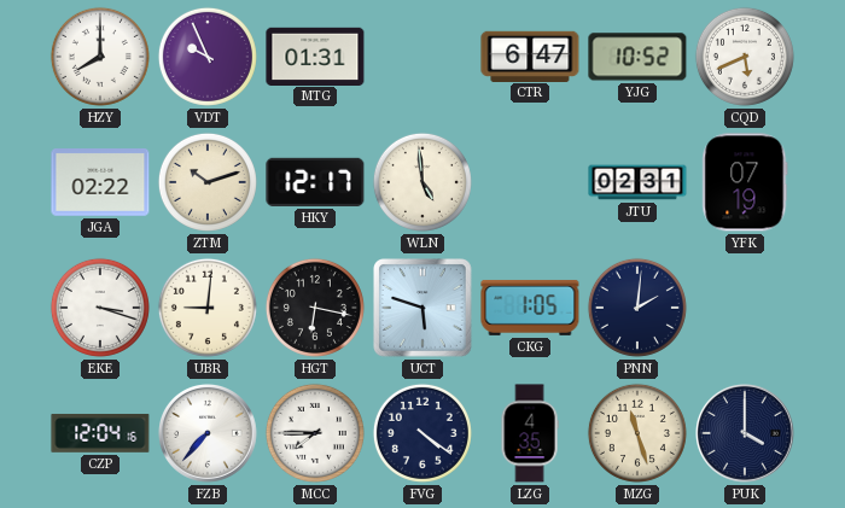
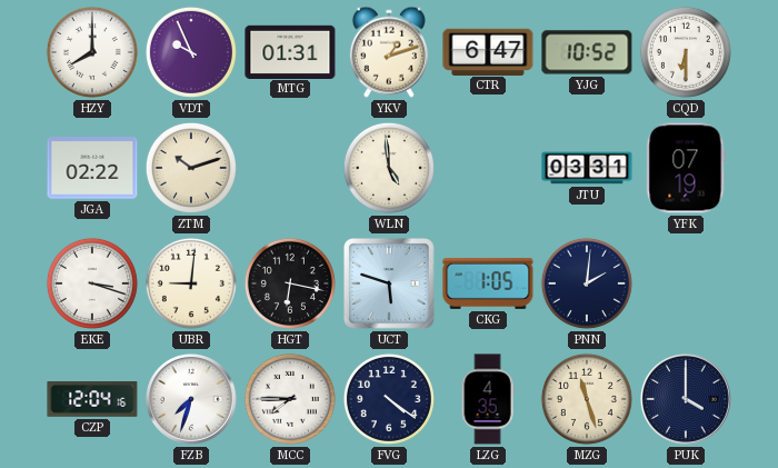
YKV: none -> 1:12 (389, 52)
CQD: 5:41 -> 6:30 (686, 52)
HKY: 12:17 -> none (315, 182)
JTU: 02:31 -> 03:31 (587, 168)
FZB: 7:37 -> 7:33 (192, 400)
